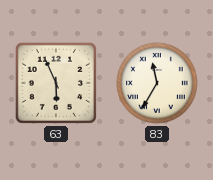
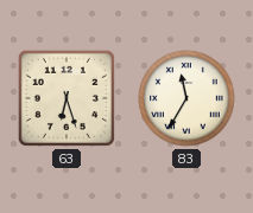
63: 5:56 -> 6:27 (67, 98)
